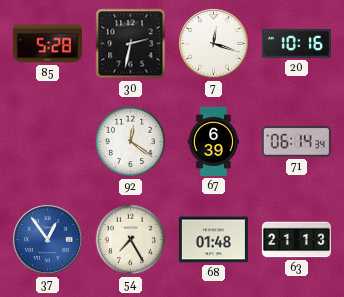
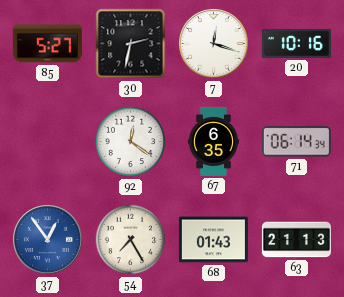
85: 5:28 -> 5:27 (47, 44)
67: 6:39 -> 6:35 (213, 141)
68: 01:48 -> 01:43 (213, 240)
